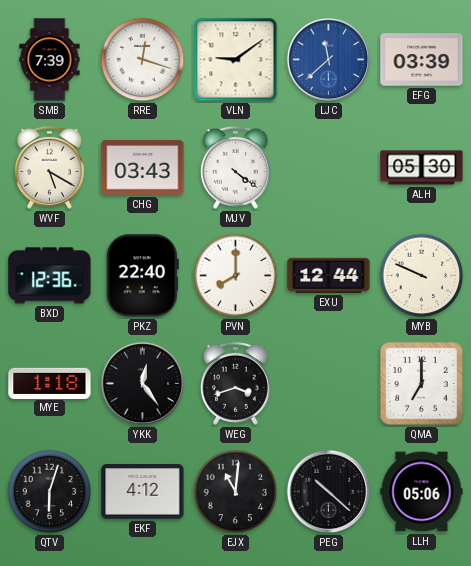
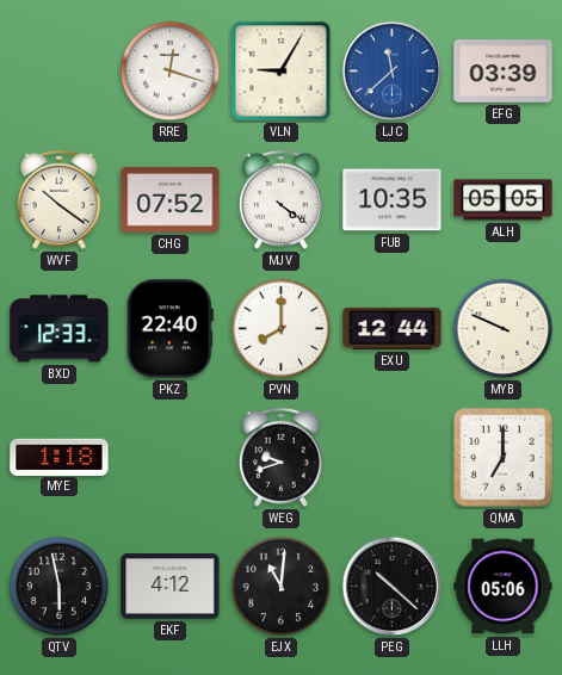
SMB: 7:39 -> none (50, 60)
VLN: 9:09 -> 9:05 (282, 72)
WVF: 5:20 -> 10:21 (58, 199)
CHG: 03:43 -> 07:52 (171, 200)
FUB: none -> 10:35 (393, 200)
ALH: 05:30 -> 05:05 (504, 200)
BXD: 12:36 -> 12:33 (60, 329)
YKK: 12:24 -> none (143, 384)
WEG: 3:42 -> 9:42 (280, 457)
QTV: 6:03 -> 5:58 (60, 587)
